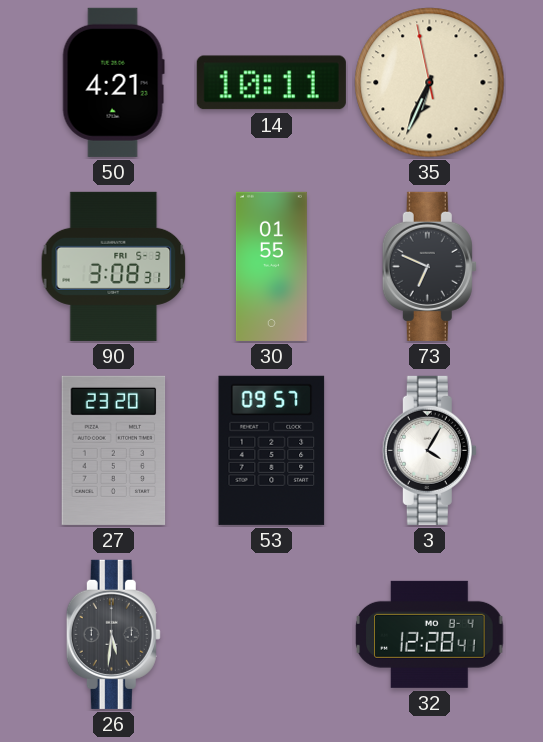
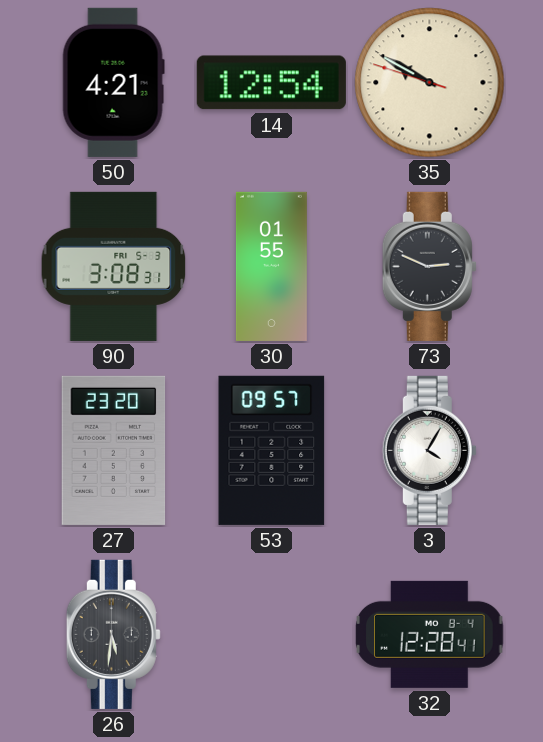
14: 10:11 -> 12:54 (271, 83)
35: 6:33 -> 9:49 (430, 83)
73: 6:49 -> 2:49 (429, 266)
